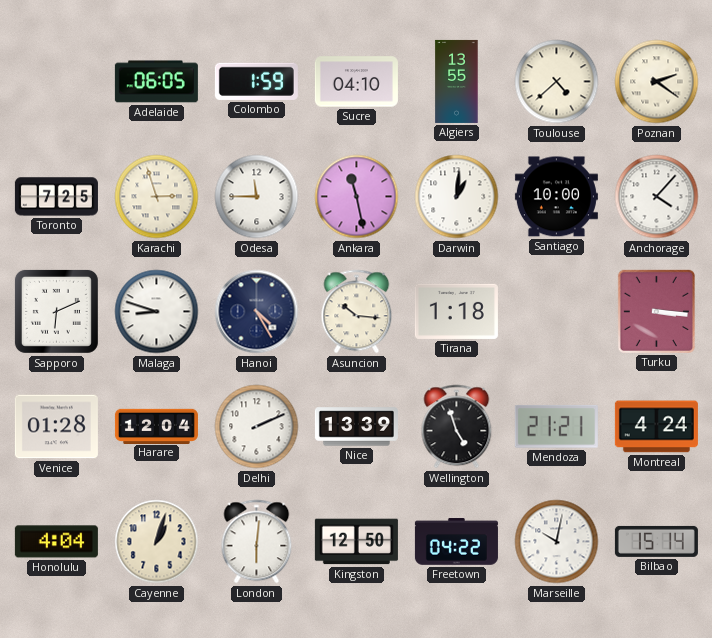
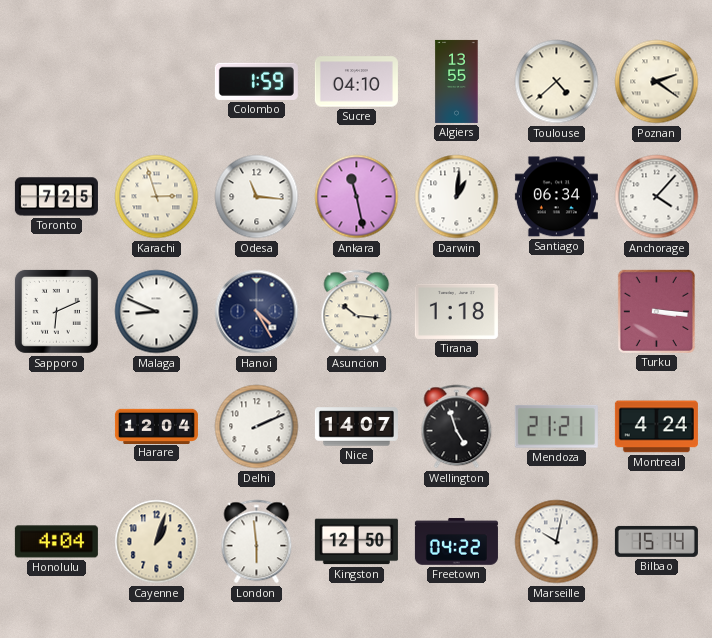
Adelaide: 06:05 -> none (156, 82)
Odesa: 11:45 -> 11:16 (257, 197)
Santiago: 10:00 -> 06:34 (556, 197)
Malaga: 8:48 -> 8:49 (157, 312)
Venice: 01:28 -> none (56, 427)
Nice: 13:39 -> 14:07 (356, 427)
London: 6:01 -> 5:59 (257, 542)
